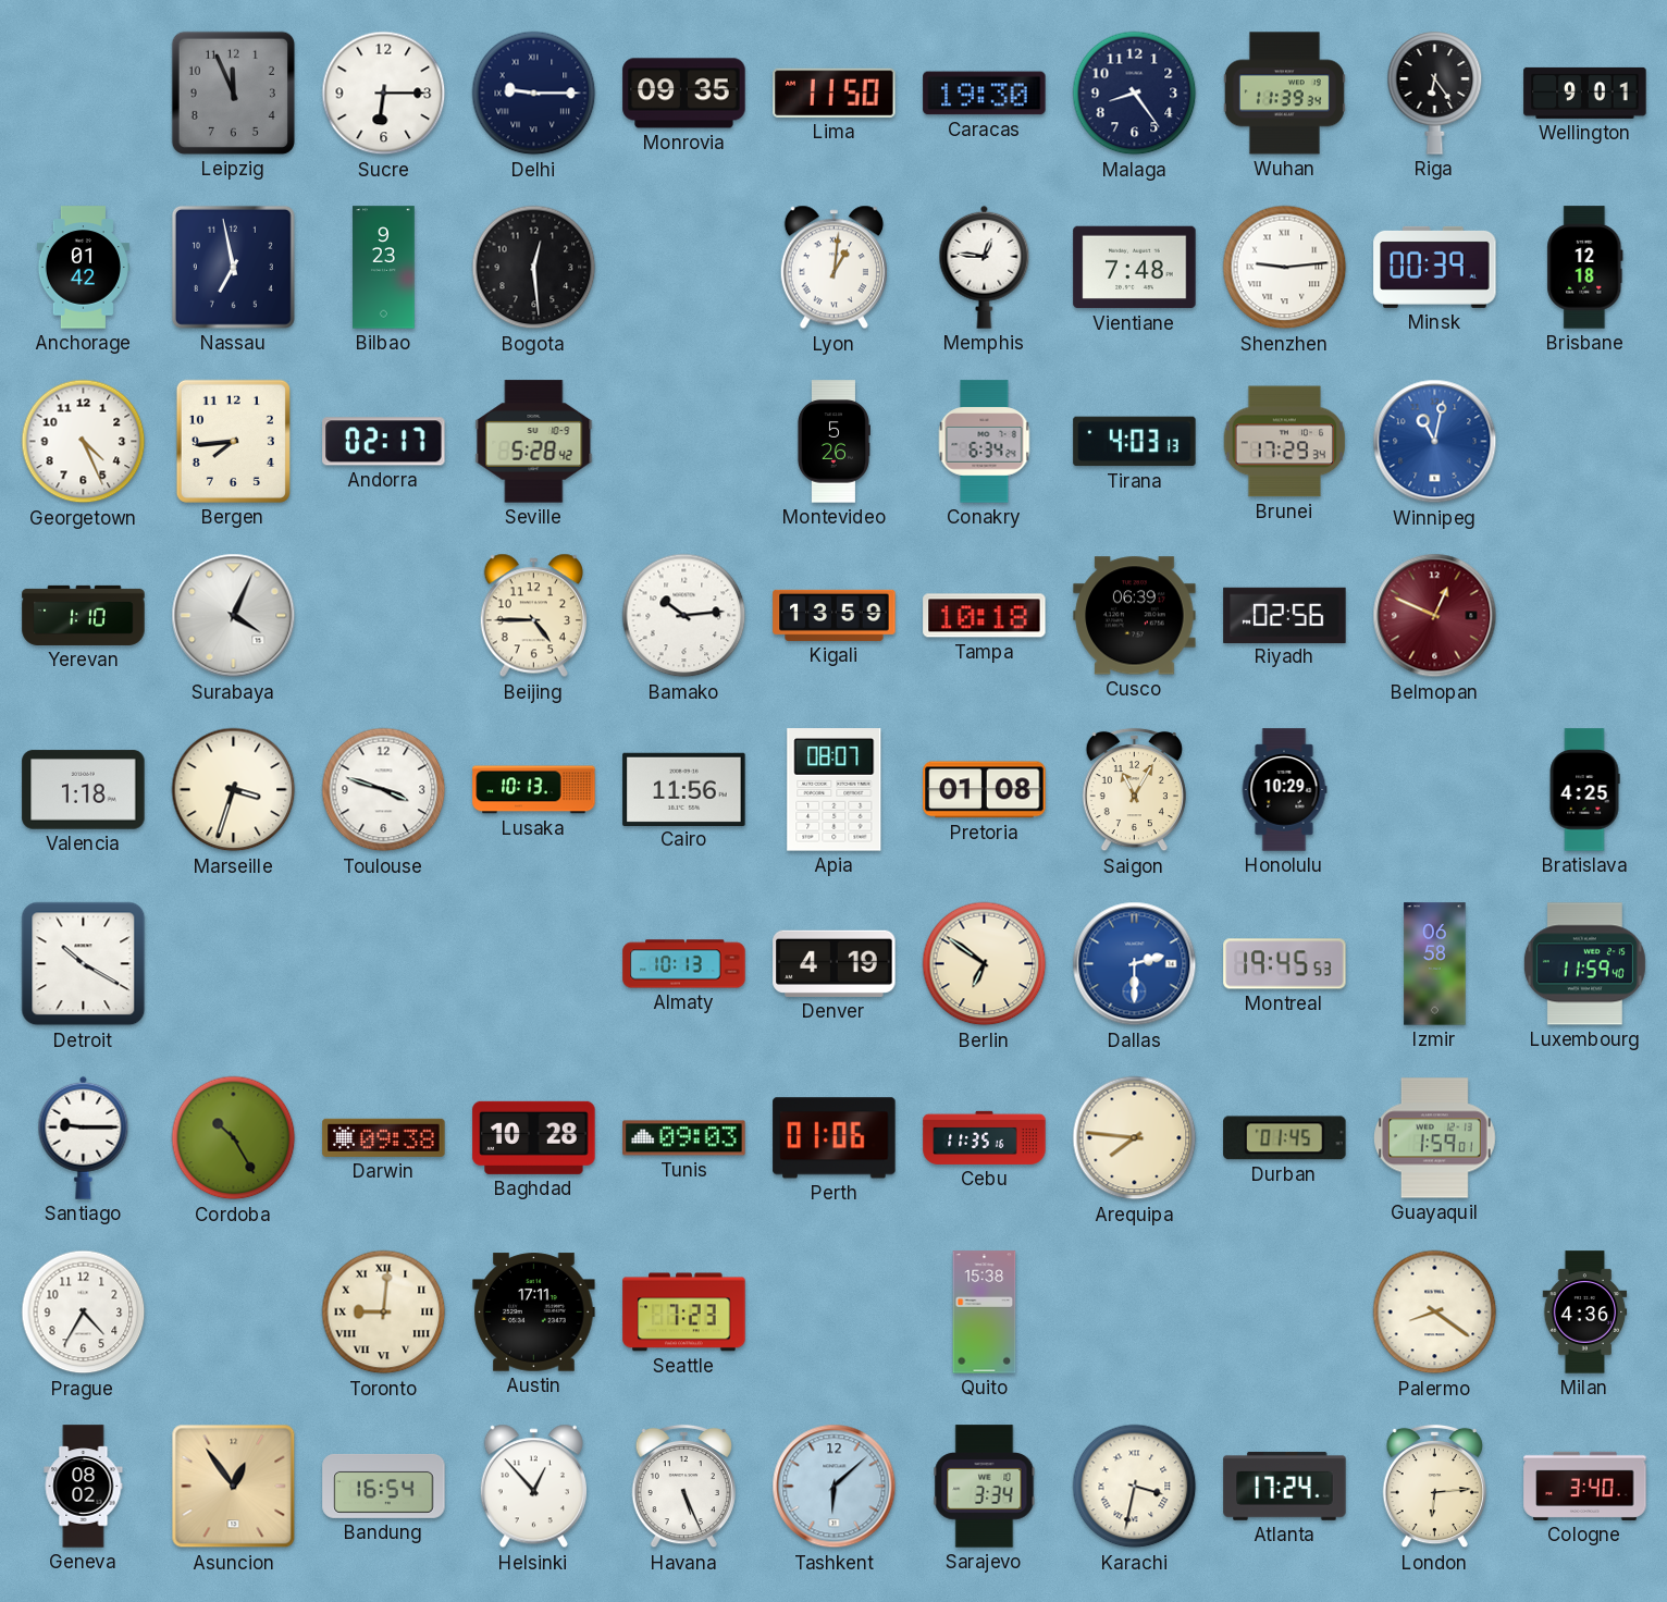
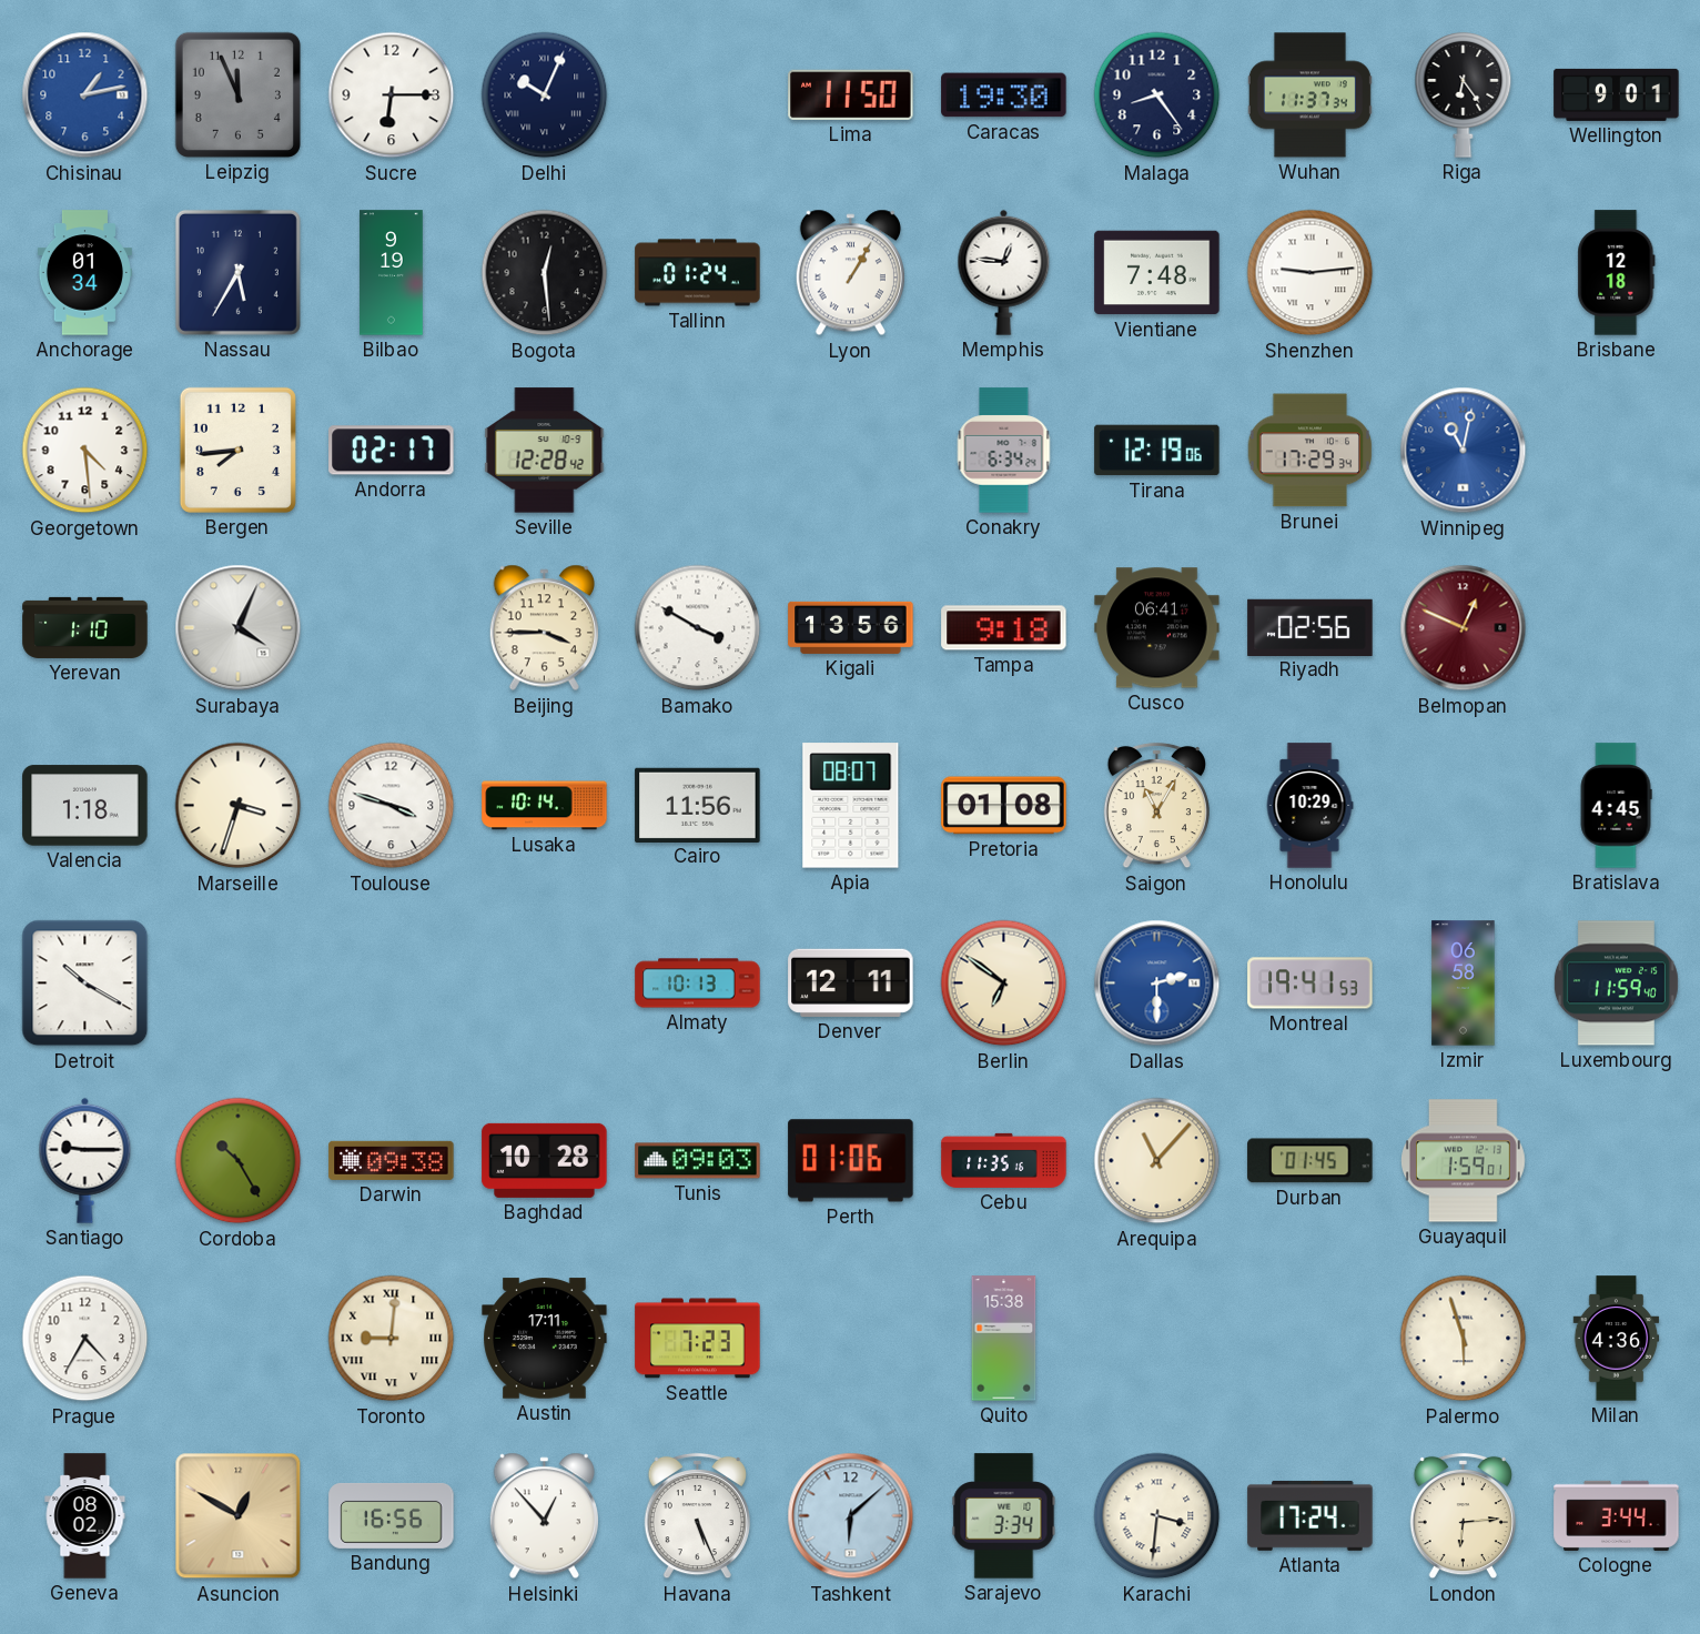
Chisinau: none -> 1:13 (85, 95)
Delhi: 9:15 -> 10:04 (545, 95)
Monrovia: 09:35 -> none (684, 94)
Wuhan: 11:39 -> 11:37 (1309, 95)
Anchorage: 01:42 -> 01:34 (84, 273)
Nassau: 6:58 -> 5:35 (237, 272)
Bilbao: 9:23 -> 9:19 (392, 273)
Tallinn: none -> 01:24 (698, 273)
Lyon: 1:01 -> 1:05 (850, 273)
Minsk: 00:39 -> none (1435, 267)
Georgetown: 4:26 -> 4:29 (85, 451)
Seville: 5:28 -> 12:28 (545, 451)
Montevideo: 5:26 -> none (834, 442)
Tirana: 4:03 -> 12:19 (1157, 451)
Beijing: 4:45 -> 3:45 (544, 628)
Bamako: 10:14 -> 3:50 (698, 628)
Kigali: 13:59 -> 13:56 (851, 627)
Tampa: 10:18 -> 9:18 (1004, 628)
Cusco: 06:39 -> 06:41 (1157, 628)
Lusaka: 10:13 -> 10:14 (545, 806)
Bratislava: 4:25 -> 4:45 (1616, 806)
Denver: 4:19 -> 12:11 (851, 982)
Montreal: 19:45 -> 19:41 (1311, 984)
Arequipa: 7:46 -> 11:07 (1157, 1161)
Palermo: 8:21 -> 5:57 (1464, 1339)
Asuncion: 12:54 -> 12:50 (239, 1516)
Bandung: 16:54 -> 16:56 (392, 1515)
Karachi: 3:32 -> 3:31 (1157, 1516)
Cologne: 3:40 -> 3:44 (1617, 1515)
